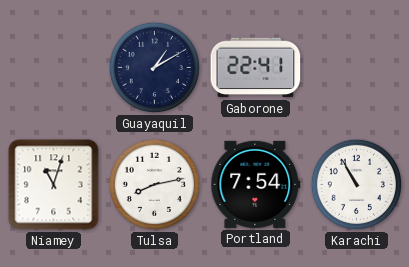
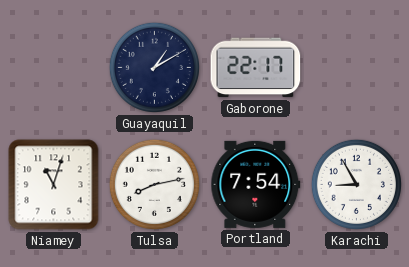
Gaborone: 22:41 -> 22:17 (256, 68)
Karachi: 10:55 -> 8:55 (356, 184)
